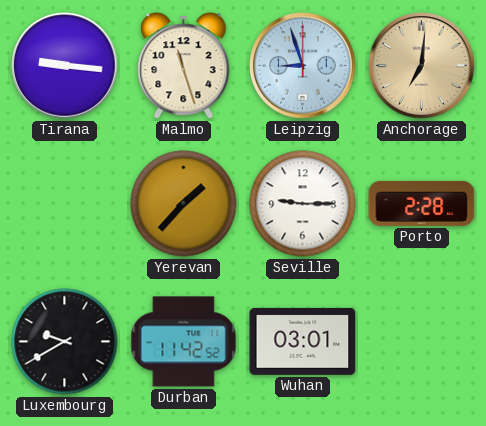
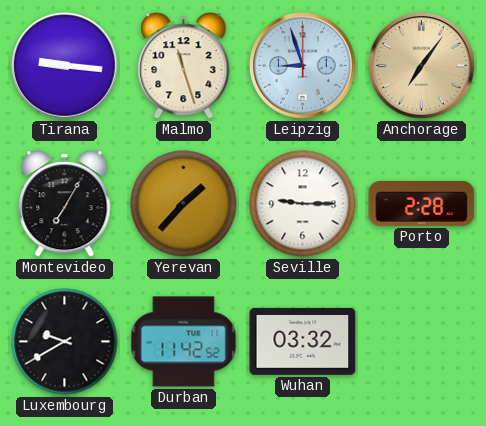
Anchorage: 7:01 -> 7:06 (422, 66)
Montevideo: none -> 7:05 (65, 204)
Wuhan: 03:01 -> 03:32 (303, 341)
